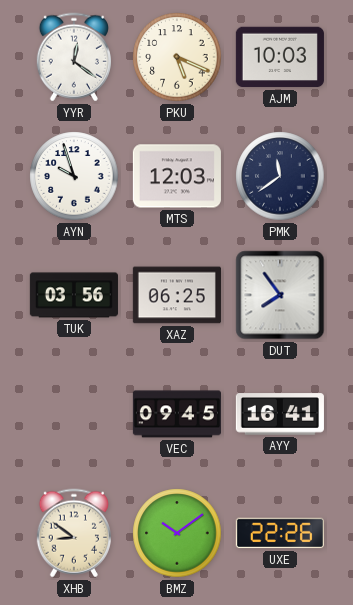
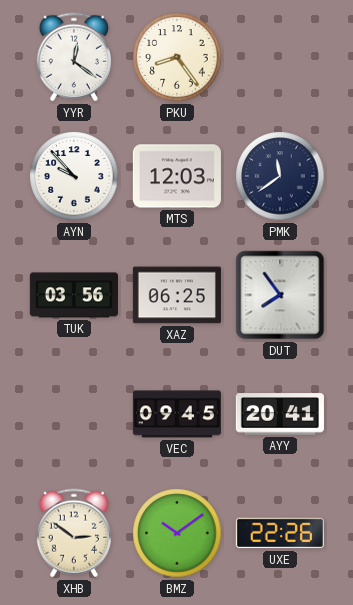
PKU: 5:19 -> 8:24 (177, 57)
AJM: 10:03 -> none (280, 57)
AYN: 9:57 -> 9:53 (74, 176)
AYY: 16:41 -> 20:41 (280, 414)
XHB: 8:51 -> 2:51 (74, 533)
